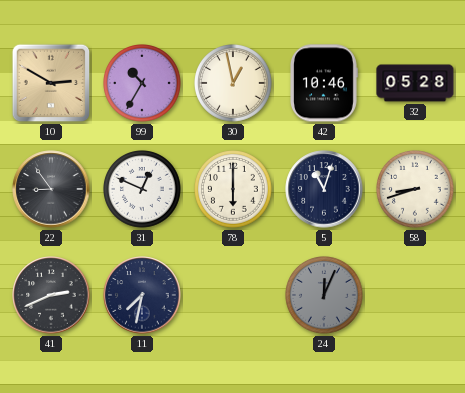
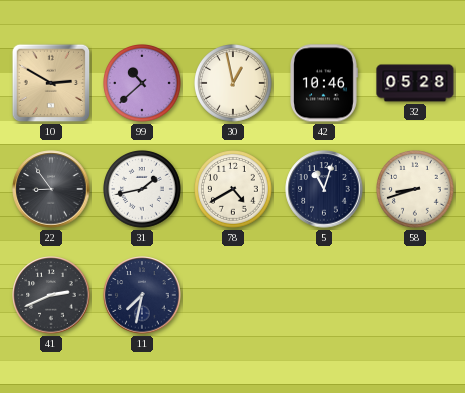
99: 10:35 -> 10:38 (143, 84)
31: 12:49 -> 1:43 (143, 190)
78: 6:00 -> 4:40 (234, 190)
24: 12:04 -> none (325, 296)
